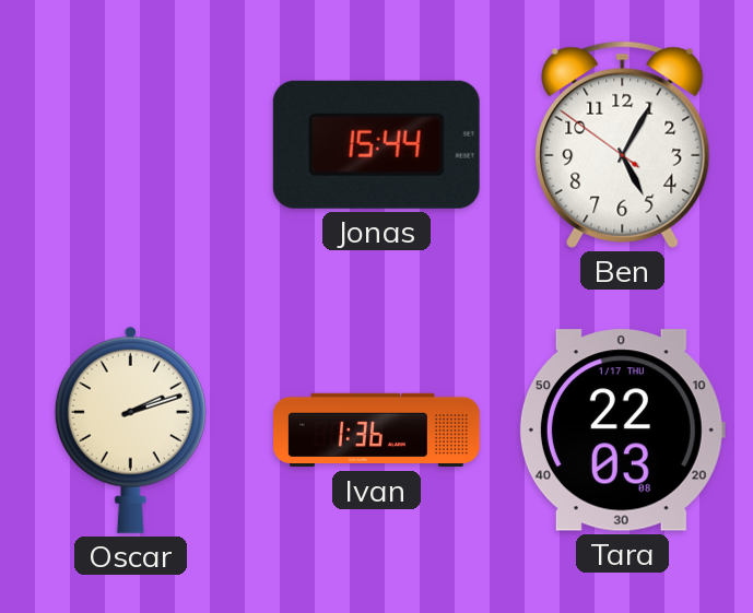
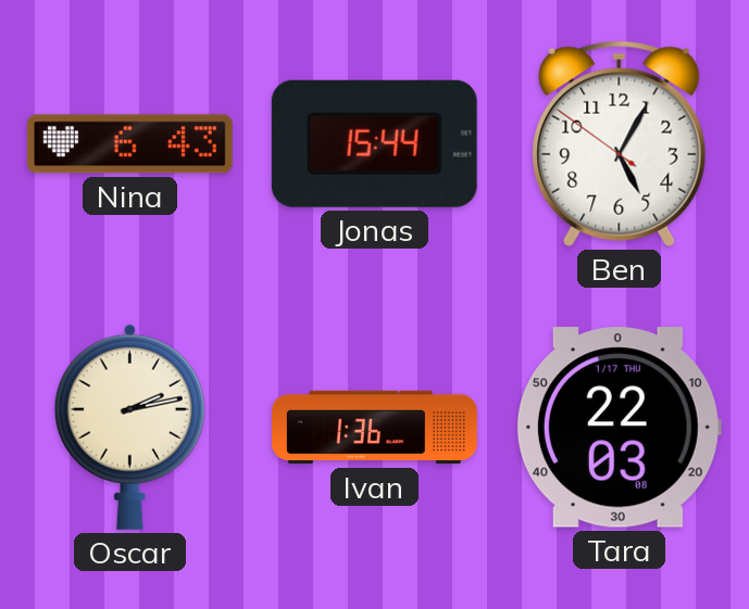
Nina: none -> 6:43 (129, 144)
Oscar: 2:12 -> 2:13 (129, 427)
